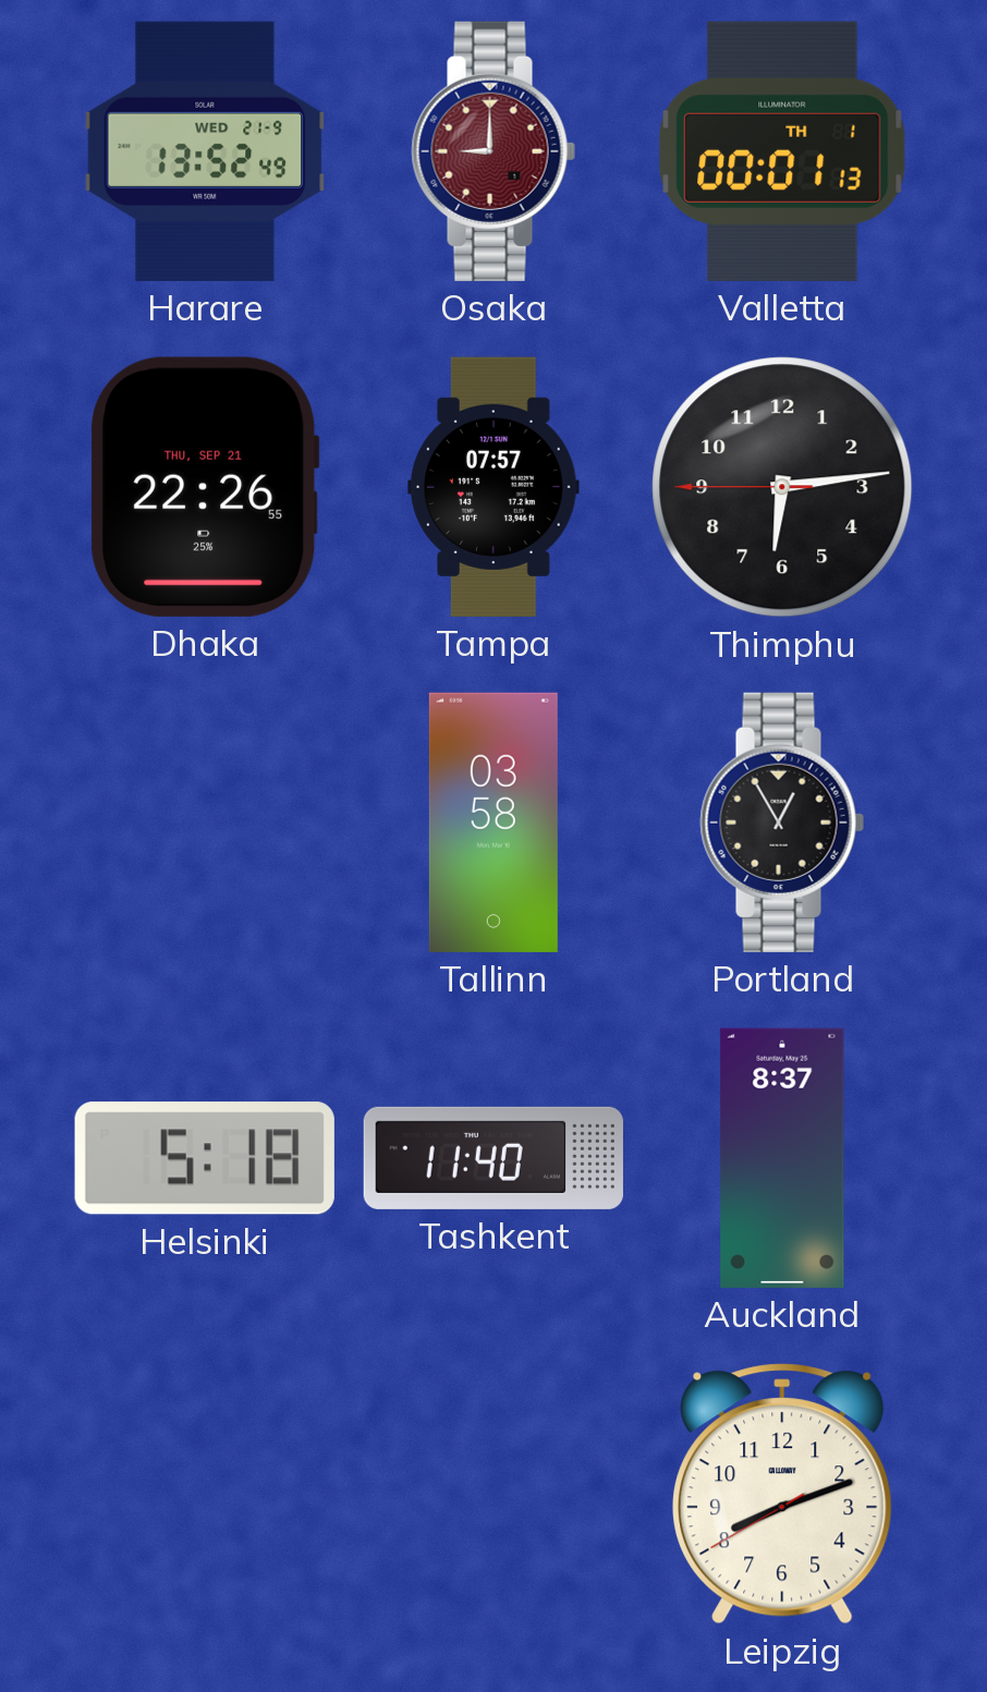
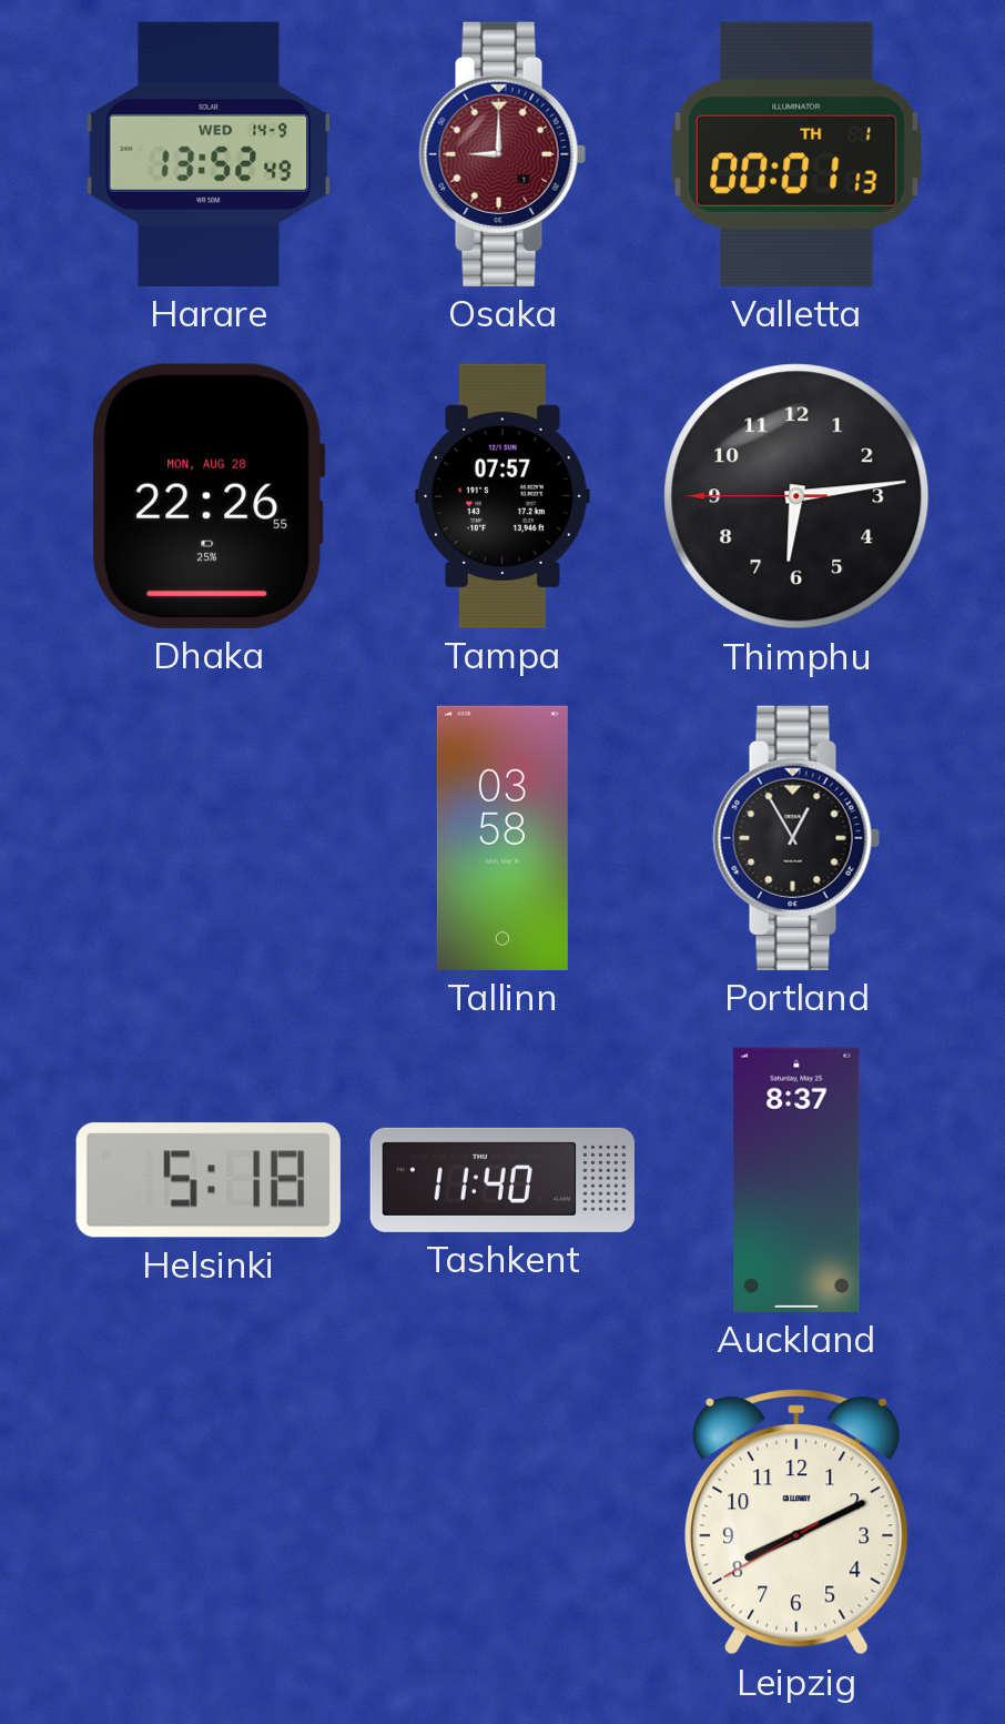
Harare date: WED 21-9 -> WED 14-9 (209, 154)
Dhaka date: THU, SEP 21 -> MON, AUG 28 (210, 496)
Leipzig: 8:11 -> 8:10 (796, 1522)
